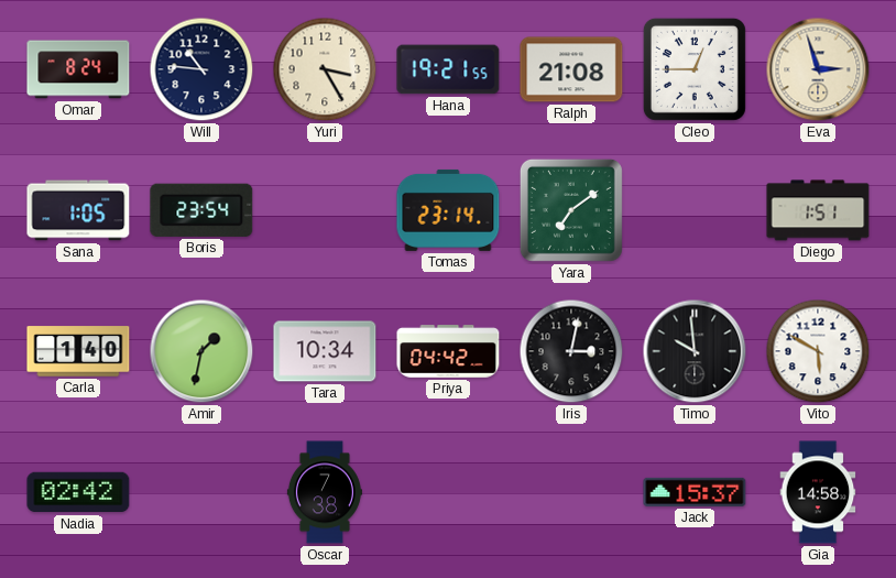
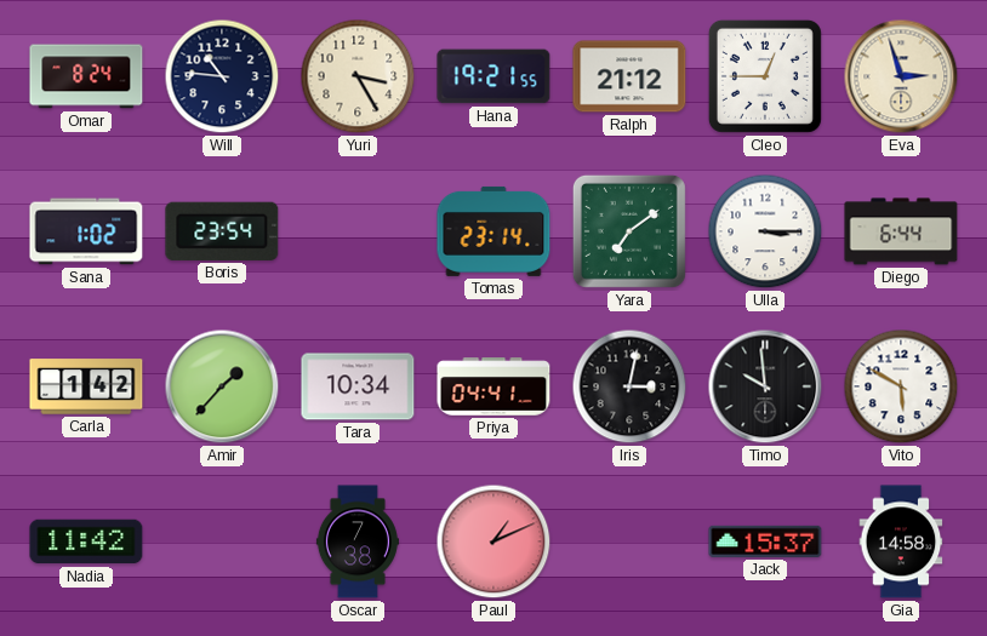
Ralph: 21:08 -> 21:12 (629, 76)
Sana: 1:05 -> 1:02 (86, 231)
Ulla: none -> 3:15 (765, 231)
Diego: 1:51 -> 6:44 (901, 231)
Carla: 1:40 -> 1:42 (86, 386)
Amir: 1:32 -> 1:37 (222, 386)
Priya: 04:42 -> 04:41 (493, 386)
Nadia: 02:42 -> 11:42 (86, 542)
Paul: none -> 1:11 (493, 542)
